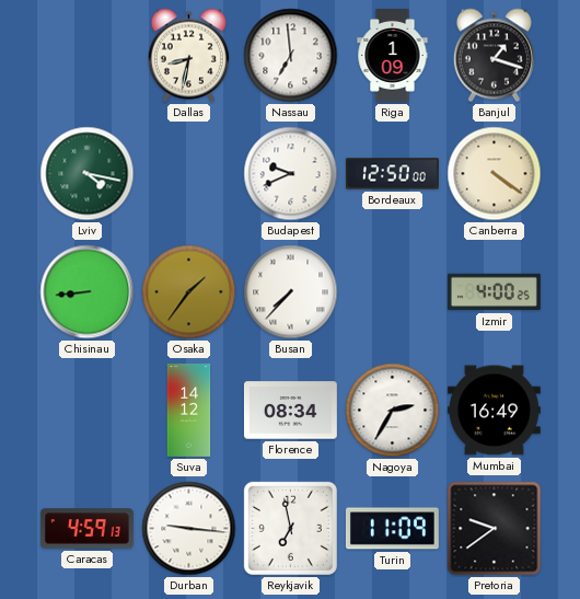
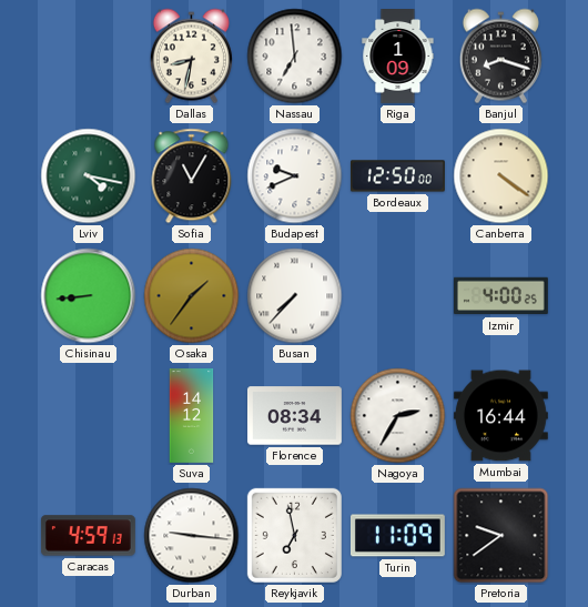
Banjul: 1:18 -> 8:18 (500, 57)
Sofia: none -> 11:05 (192, 176)
Mumbai: 16:49 -> 16:44 (500, 416)
